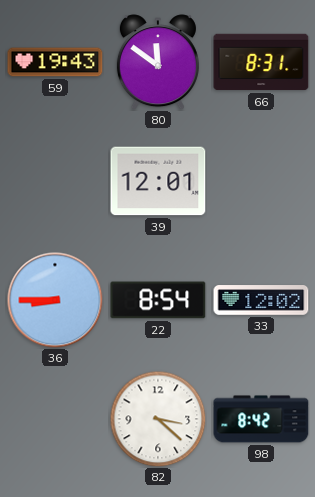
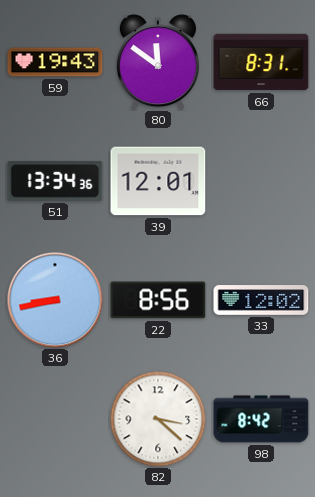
51: none -> 13:34 (55, 181)
36: 8:45 -> 8:43 (55, 300)
22: 8:54 -> 8:56 (158, 300)
